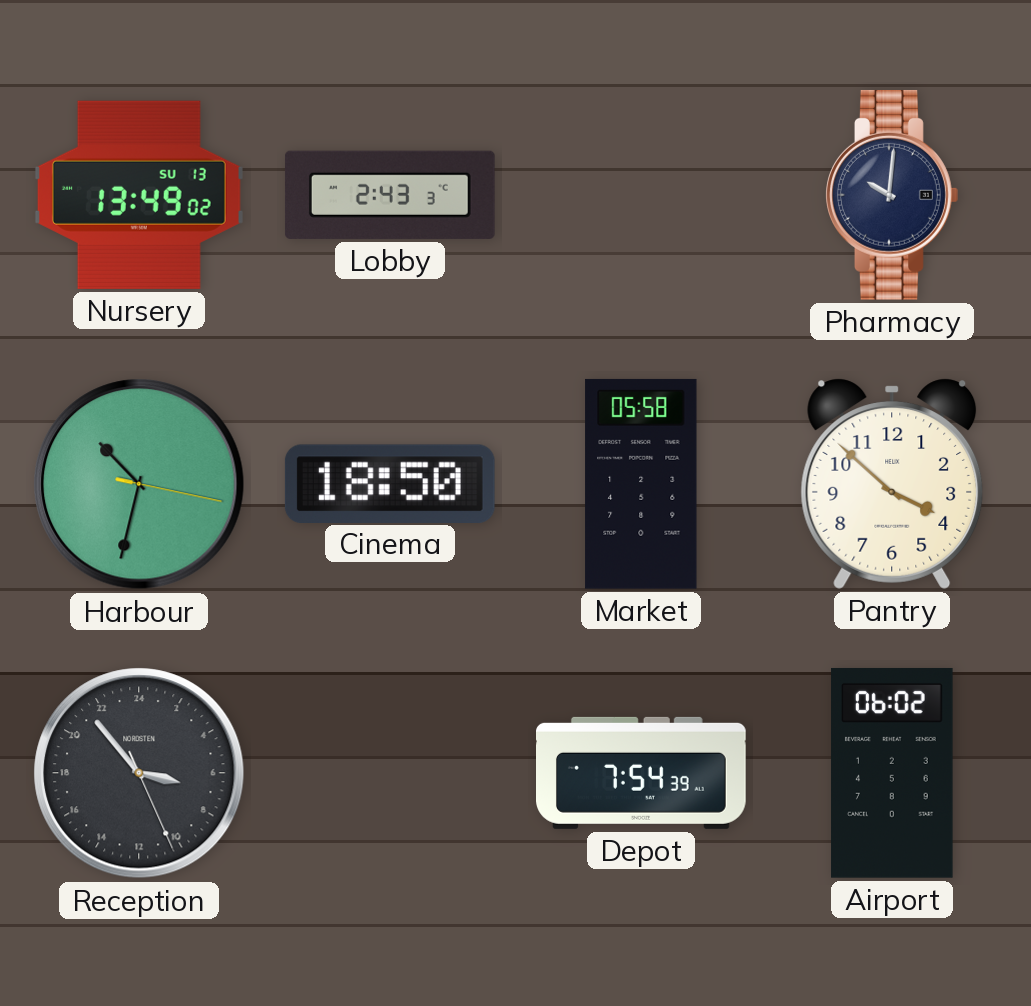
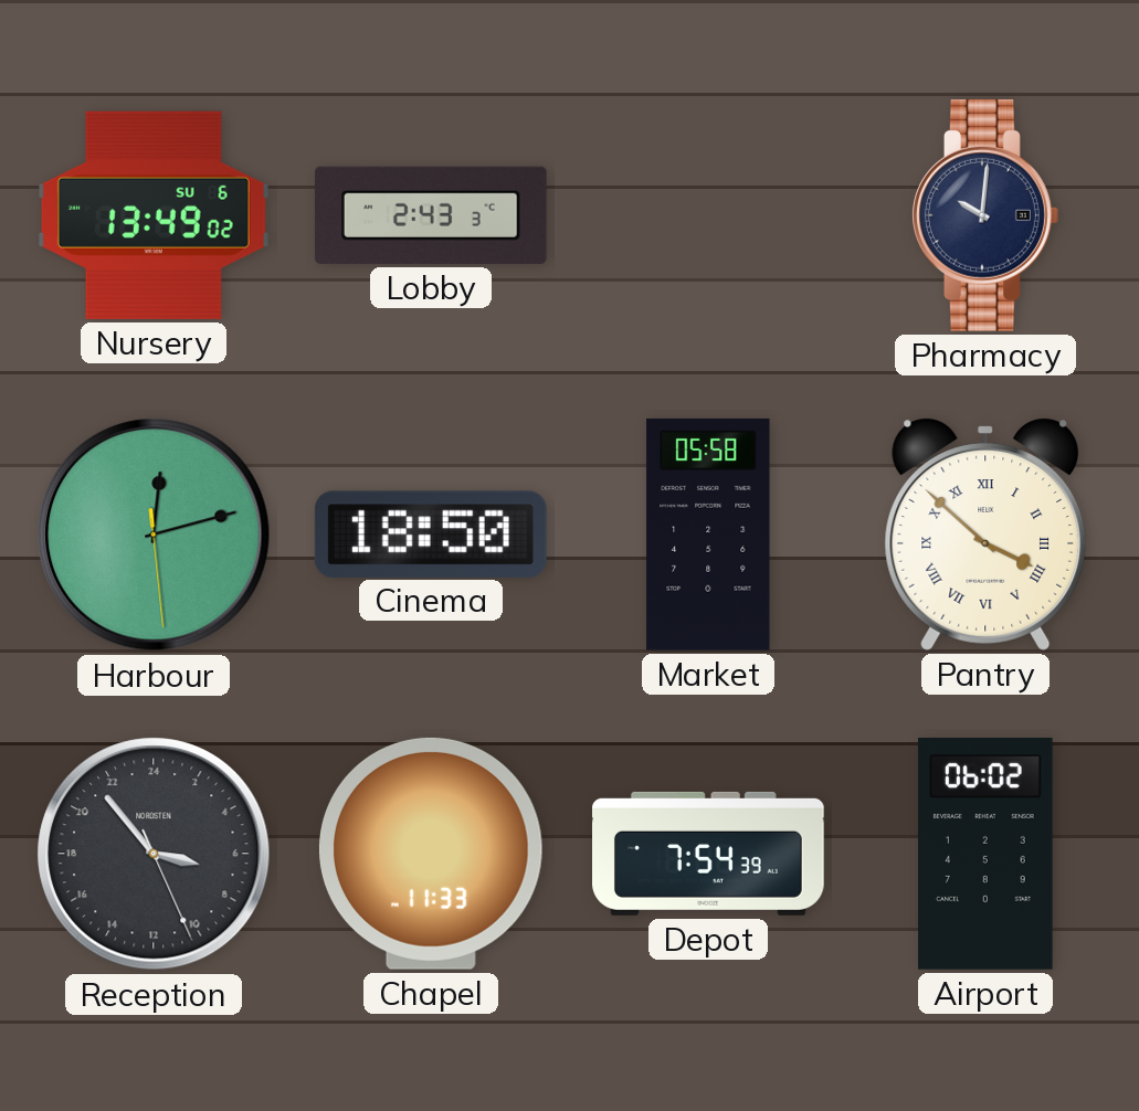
Nursery date: SU 13 -> SU 6 (154, 215)
Harbour: 10:32 -> 12:12 (154, 535)
Pantry numerals: Arabic -> Roman (985, 535)
Chapel: none -> 11:33 (431, 854)
